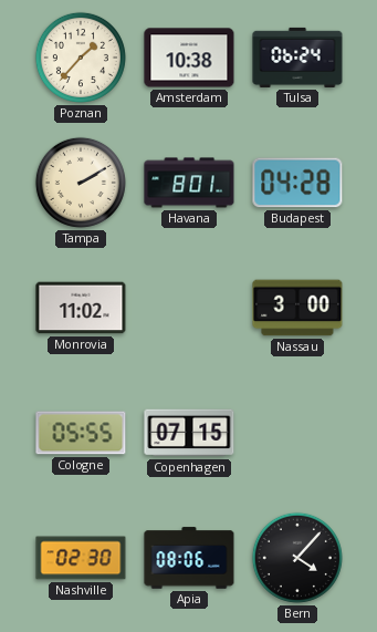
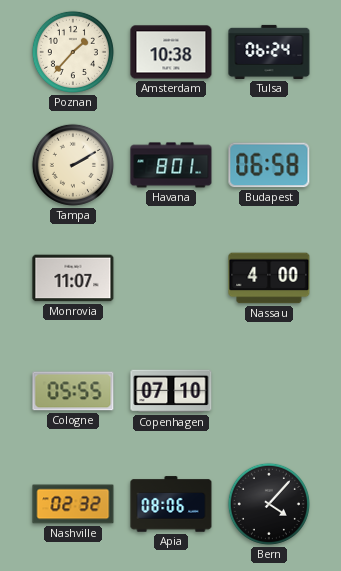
Budapest: 04:28 -> 06:58 (269, 165)
Monrovia: 11:02 -> 11:07 (73, 278)
Nassau: 3:00 -> 4:00 (269, 278)
Copenhagen: 07:15 -> 07:10 (171, 391)
Nashville: 02:30 -> 02:32 (73, 504)
